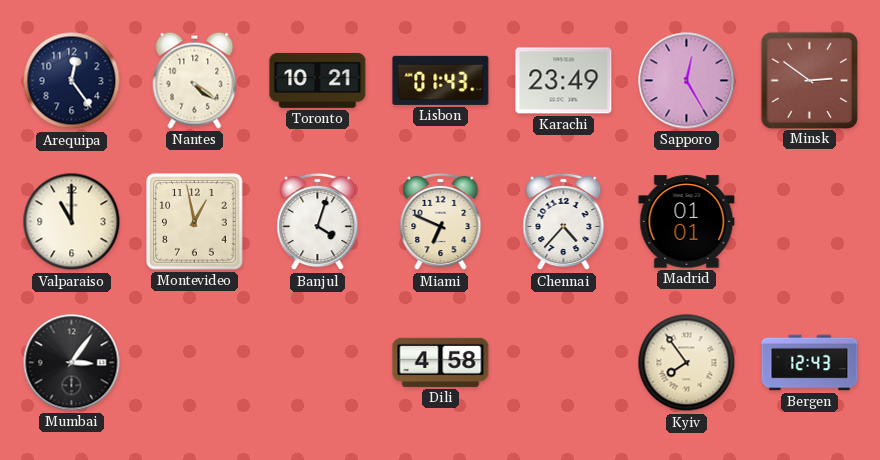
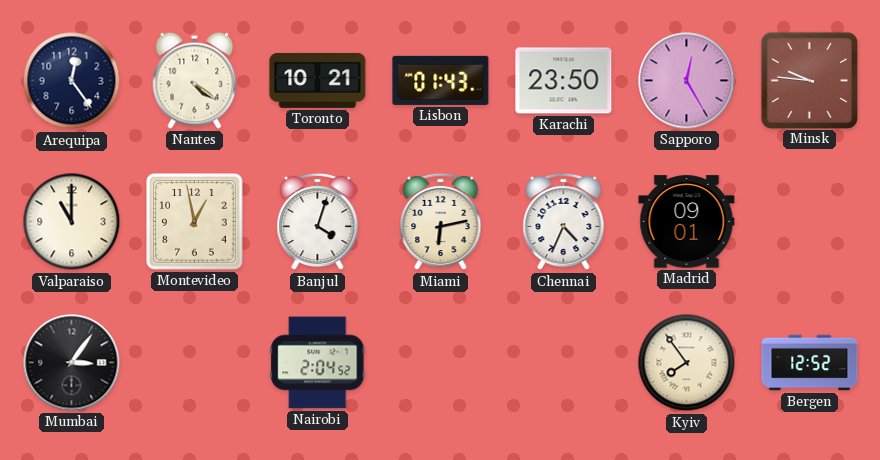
Karachi: 23:49 -> 23:50 (564, 81)
Minsk: 2:51 -> 9:46 (809, 80)
Miami: 6:49 -> 6:13 (441, 222)
Chennai: 4:37 -> 4:34 (564, 222)
Madrid: 01:01 -> 09:01 (687, 222)
Nairobi: none -> 2:04 (318, 363)
Dili: 4:58 -> none (441, 362)
Bergen: 12:43 -> 12:52 (810, 363)
